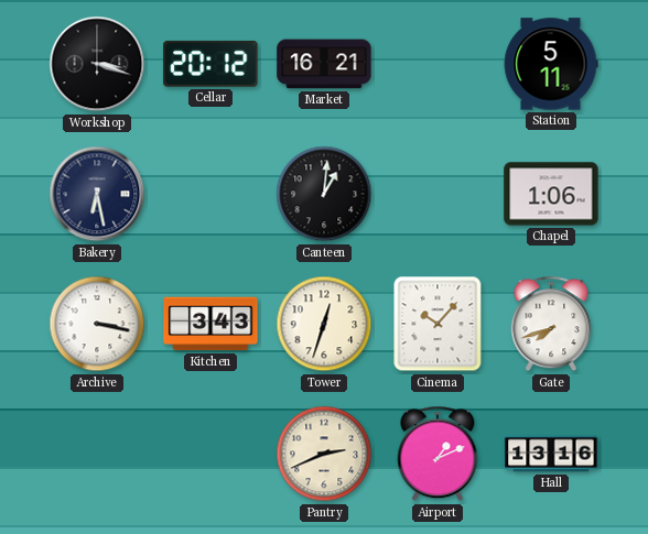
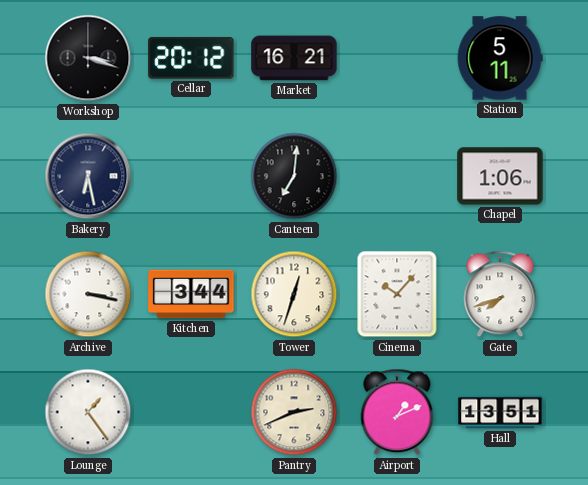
Canteen: 1:01 -> 7:01 (294, 176)
Kitchen: 3:43 -> 3:44 (191, 294)
Lounge: none -> 1:24 (88, 412)
Hall: 13:16 -> 13:51 (500, 412)
